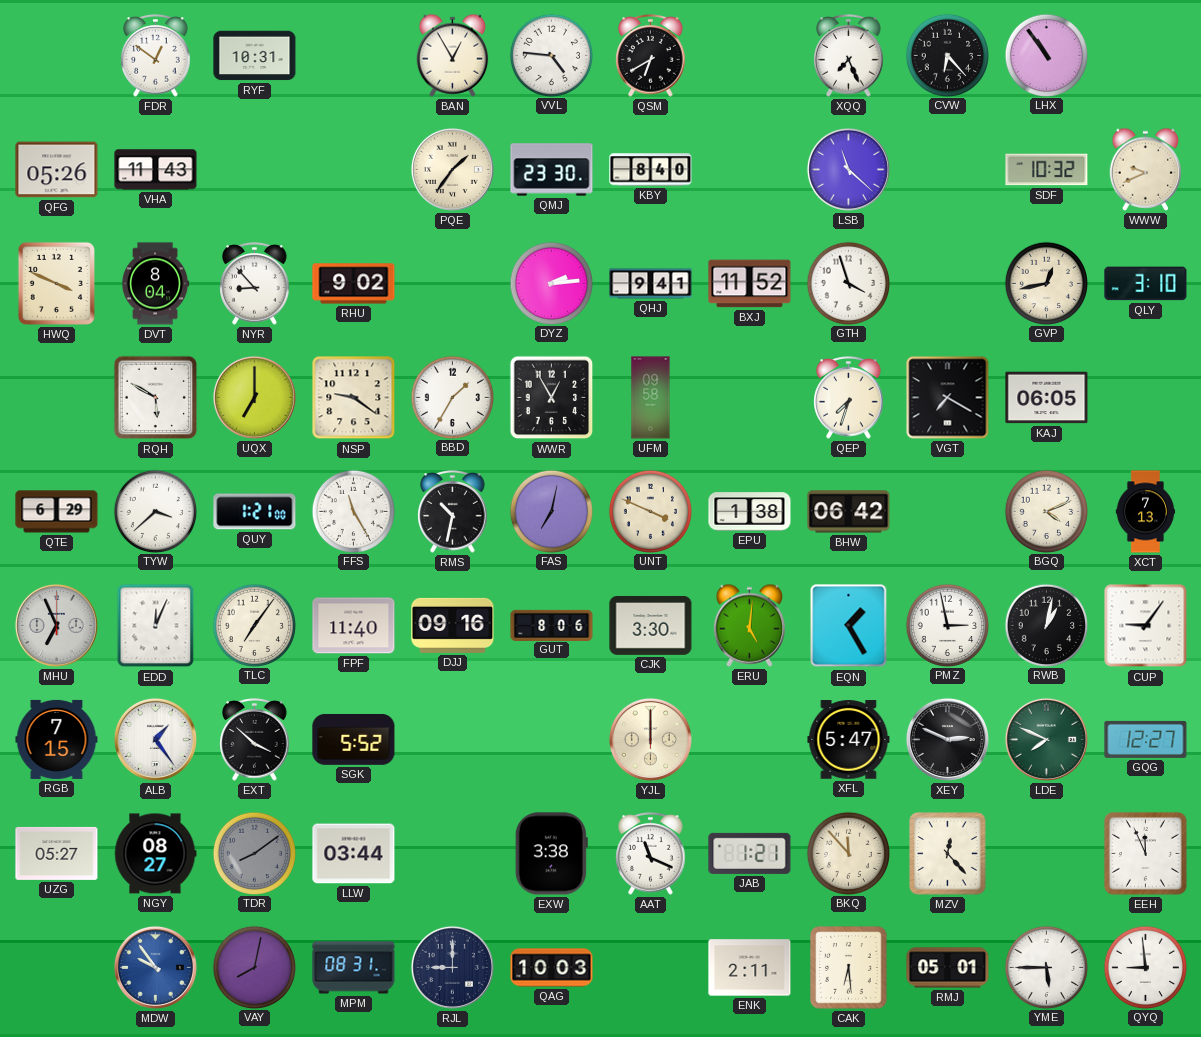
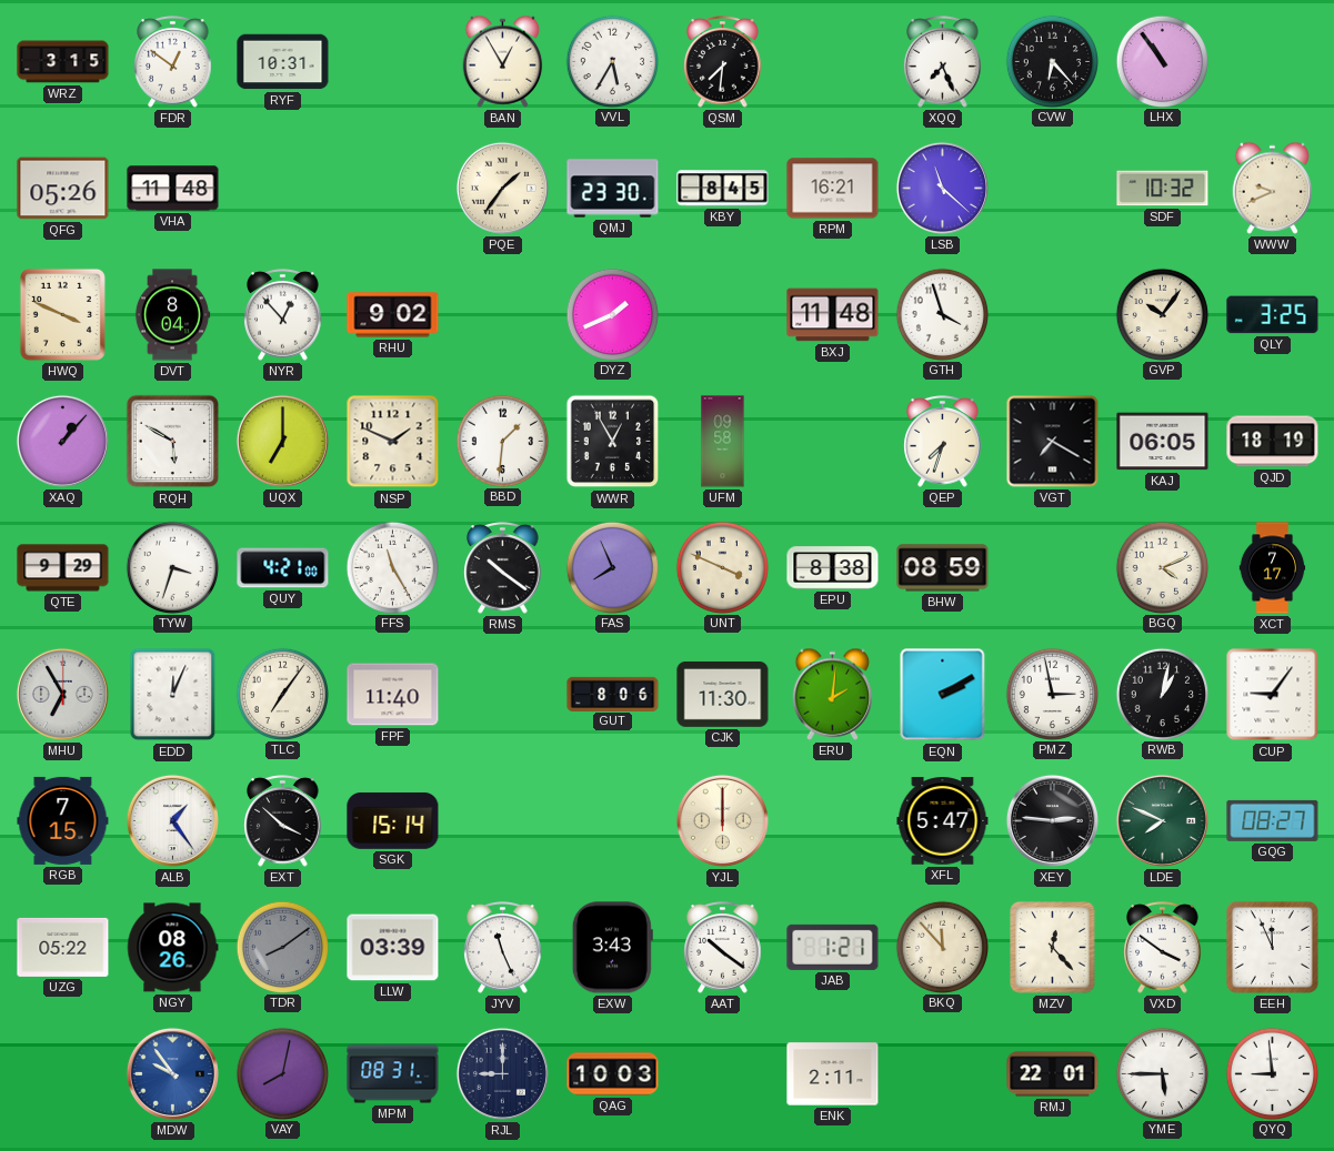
WRZ: none -> 3:15 (63, 62)
VVL: 4:46 -> 5:35 (612, 61)
QSM: 6:40 -> 7:31 (723, 62)
VHA: 11:43 -> 11:48 (173, 189)
KBY: 8:40 -> 8:45 (723, 189)
RPM: none -> 16:21 (833, 189)
NYR: 8:53 -> 12:53 (283, 315)
DYZ: 2:14 -> 1:41 (612, 314)
QHJ: 9:41 -> none (651, 284)
BXJ: 11:52 -> 11:48 (833, 315)
GVP: 12:43 -> 10:06 (1162, 314)
QLY: 3:10 -> 3:25 (1273, 315)
XAQ: none -> 1:07 (62, 441)
NSP: 9:21 -> 1:49 (393, 442)
BBD: 1:35 -> 1:31 (502, 441)
QJD: none -> 18:19 (1273, 442)
QTE: 6:29 -> 9:29 (63, 568)
TYW: 3:38 -> 3:33 (172, 567)
QUY: 1:21 -> 4:21 (283, 568)
RMS: 10:32 -> 10:21 (503, 568)
FAS: 7:02 -> 7:56 (612, 567)
EPU: 1:38 -> 8:38 (833, 568)
BHW: 06:42 -> 08:59 (943, 568)
XCT: 7:13 -> 7:17 (1273, 568)
MHU: 6:56 -> 6:55 (62, 694)
DJJ: 09:16 -> none (453, 625)
CJK: 3:30 -> 11:30 (723, 694)
ERU: 5:01 -> 2:01 (833, 694)
EQN: 1:25 -> 2:10 (943, 695)
SGK: 5:52 -> 15:14 (393, 820)
XEY: 2:49 -> 2:46 (1052, 820)
GQG: 12:27 -> 08:27 (1273, 820)
UZG: 05:27 -> 05:22 (63, 947)
NGY: 08:27 -> 08:26 (172, 948)
LLW: 03:44 -> 03:39 (393, 948)
JYV: none -> 11:26 (503, 948)
EXW: 3:38 -> 3:43 (612, 948)
AAT: 11:19 -> 10:21 (723, 948)
VXD: none -> 3:51 (1163, 948)
CAK: 6:29 -> none (849, 968)
RMJ: 05:01 -> 22:01 (1053, 1074)
